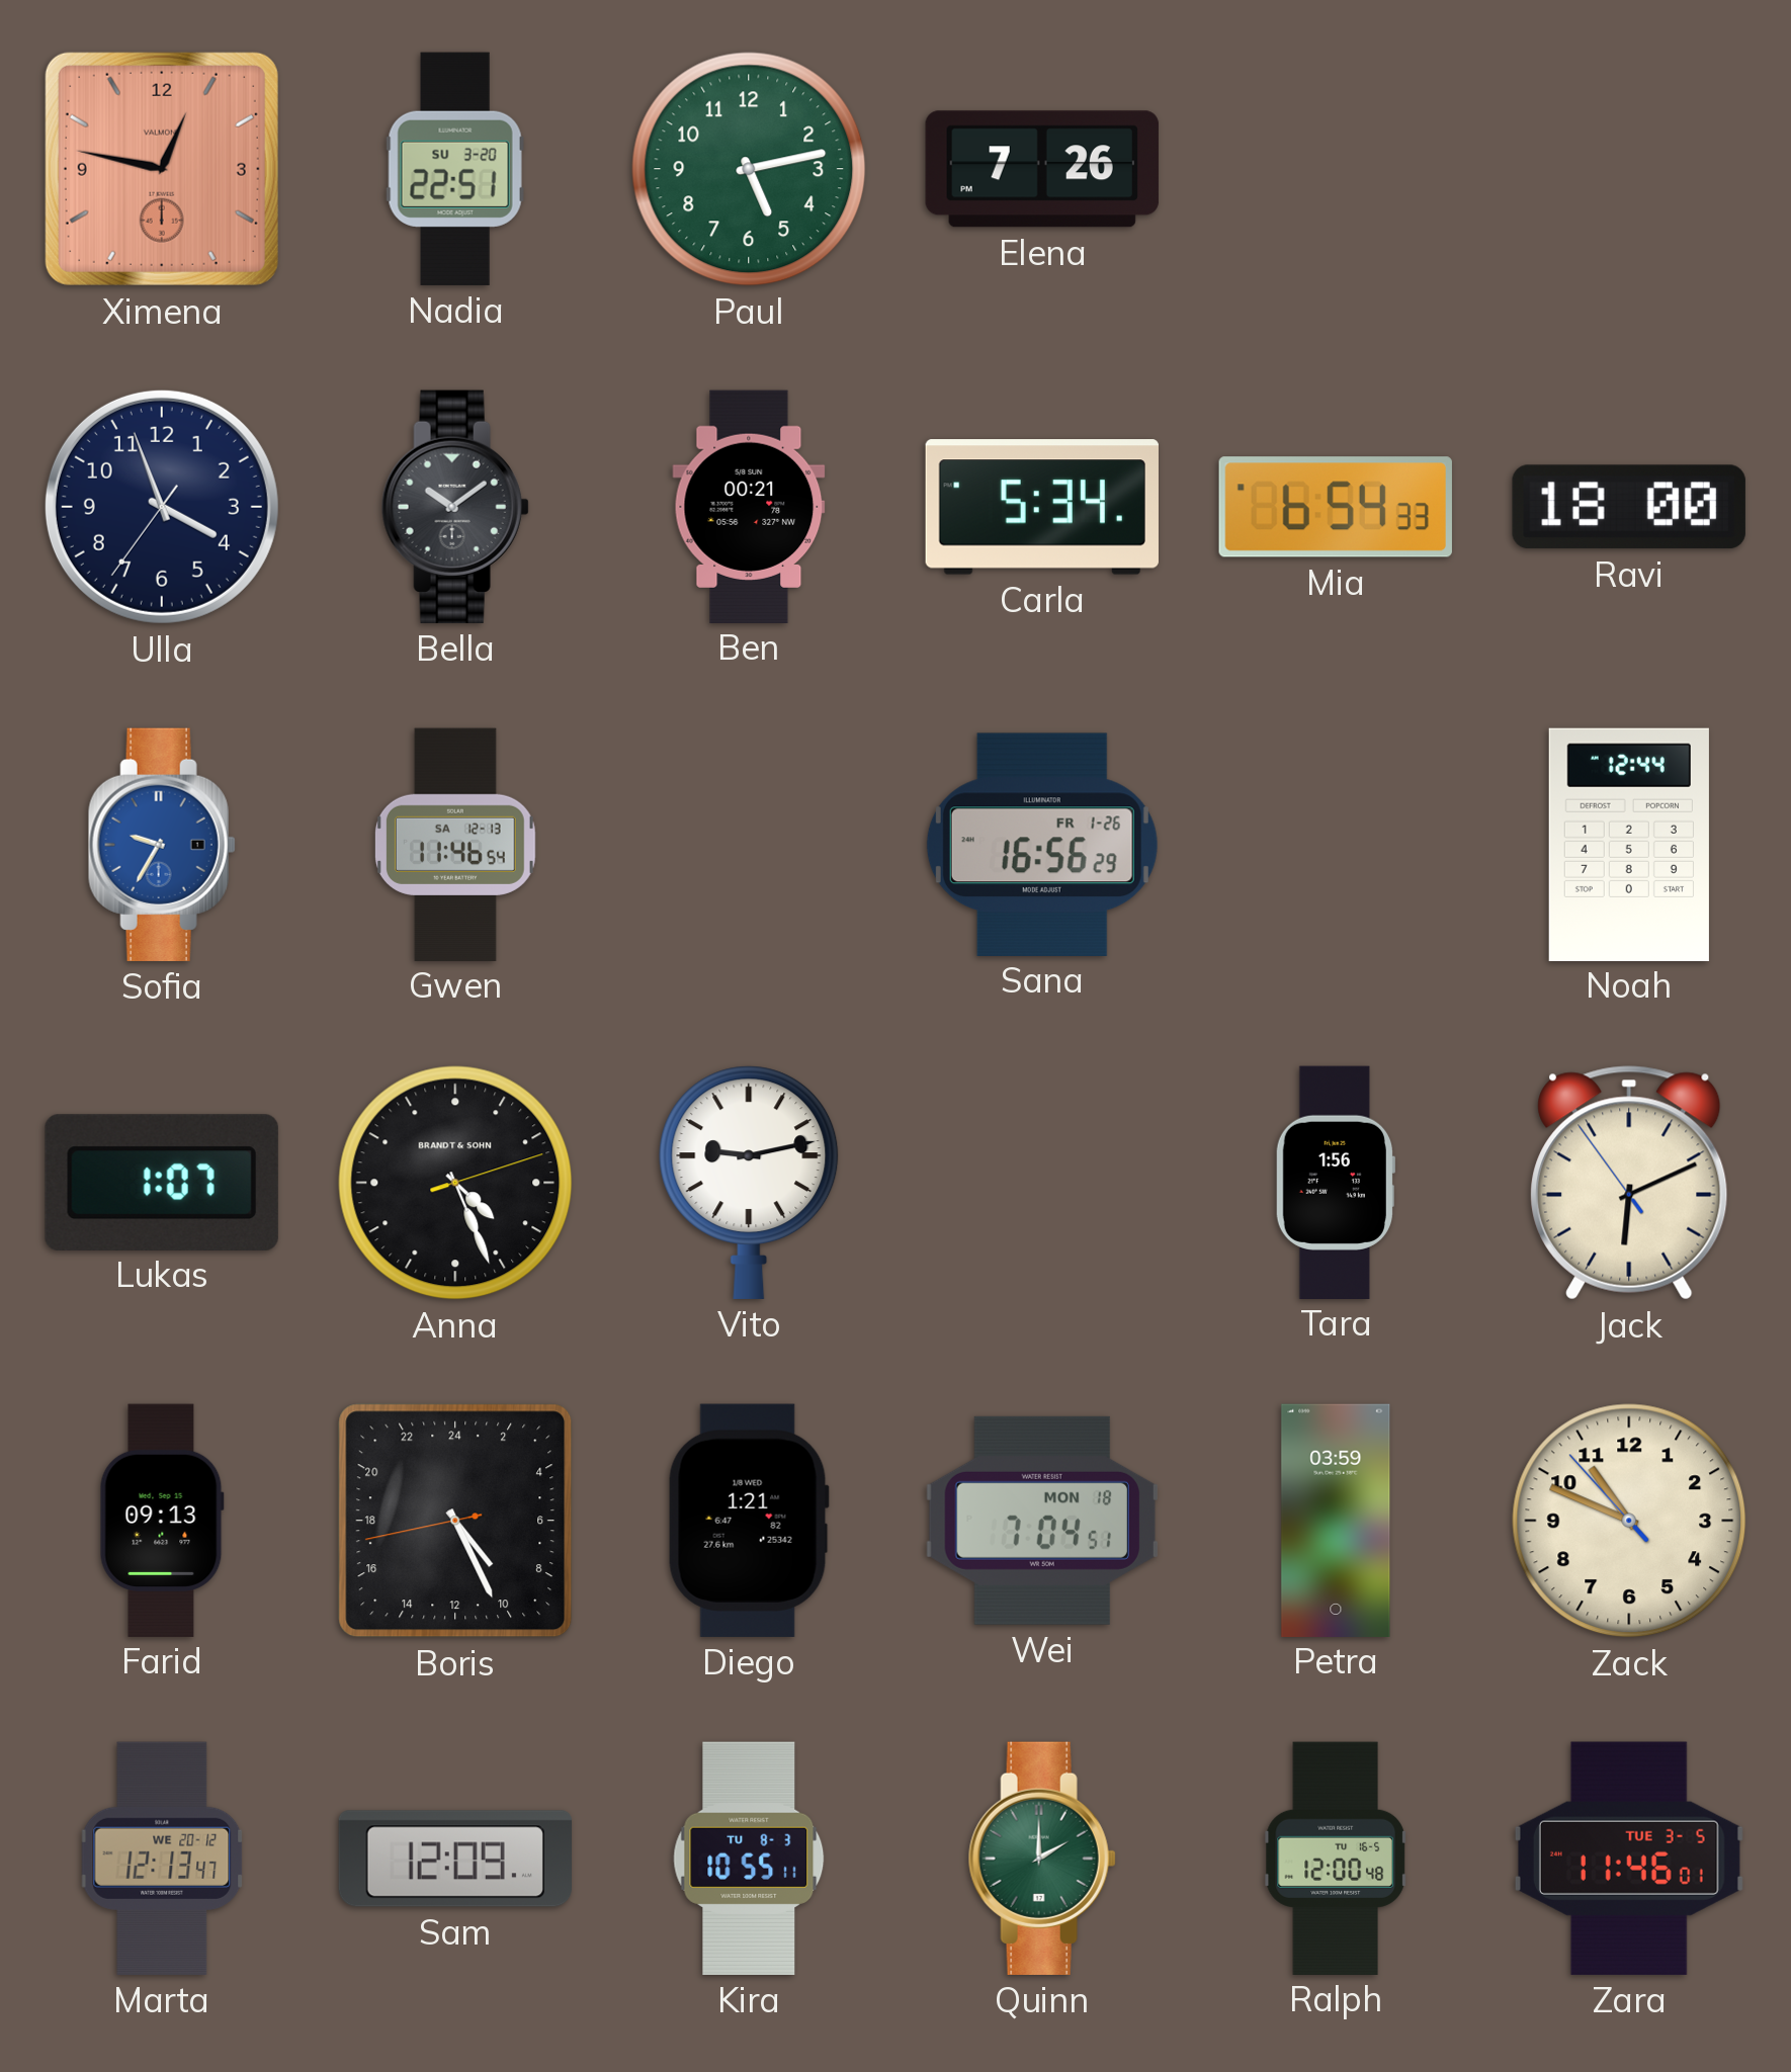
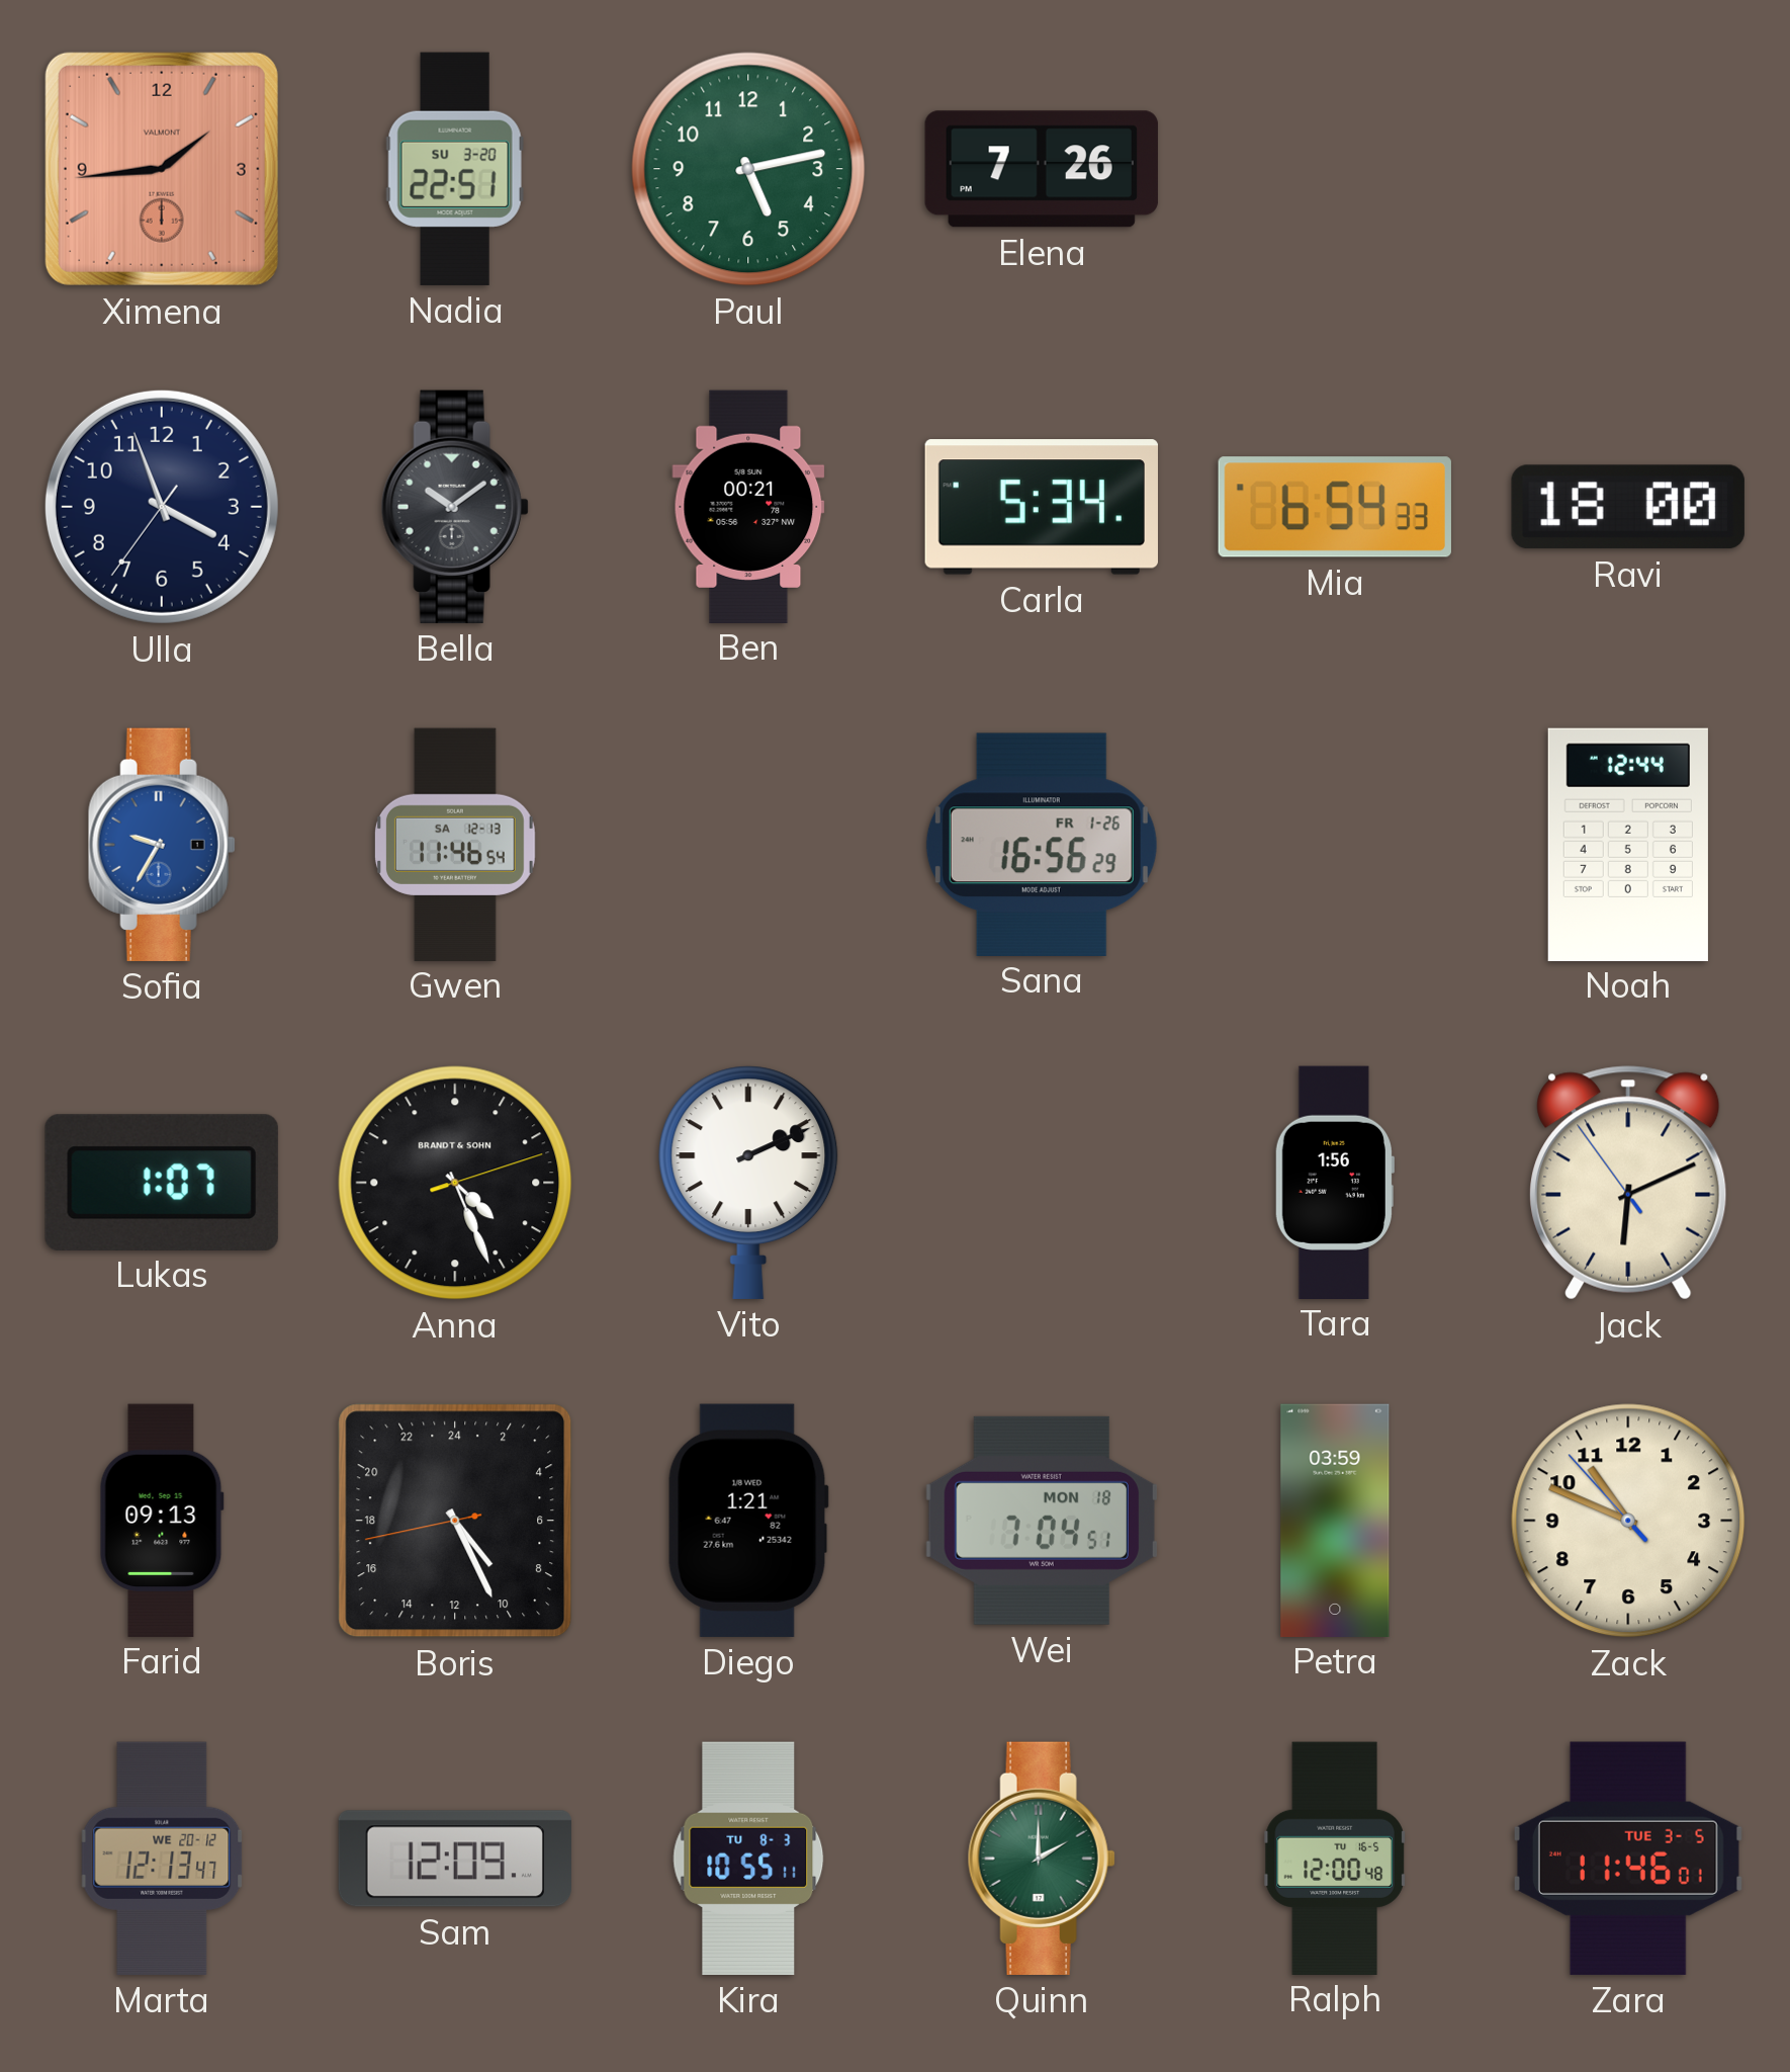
Ximena: 12:47 -> 1:44 (162, 169)
Vito: 9:13 -> 2:11 (748, 1183)
